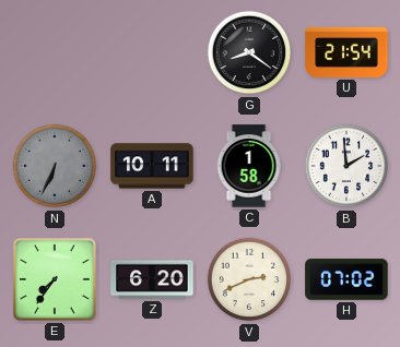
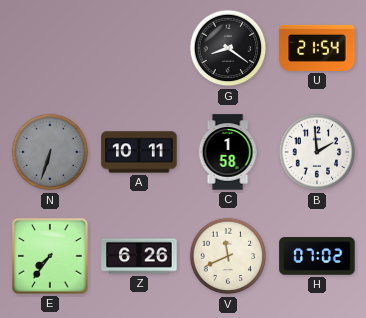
N: 6:34 -> 6:33 (50, 152)
Z: 6:20 -> 6:26 (139, 256)
V: 2:41 -> 11:41 (228, 256)
